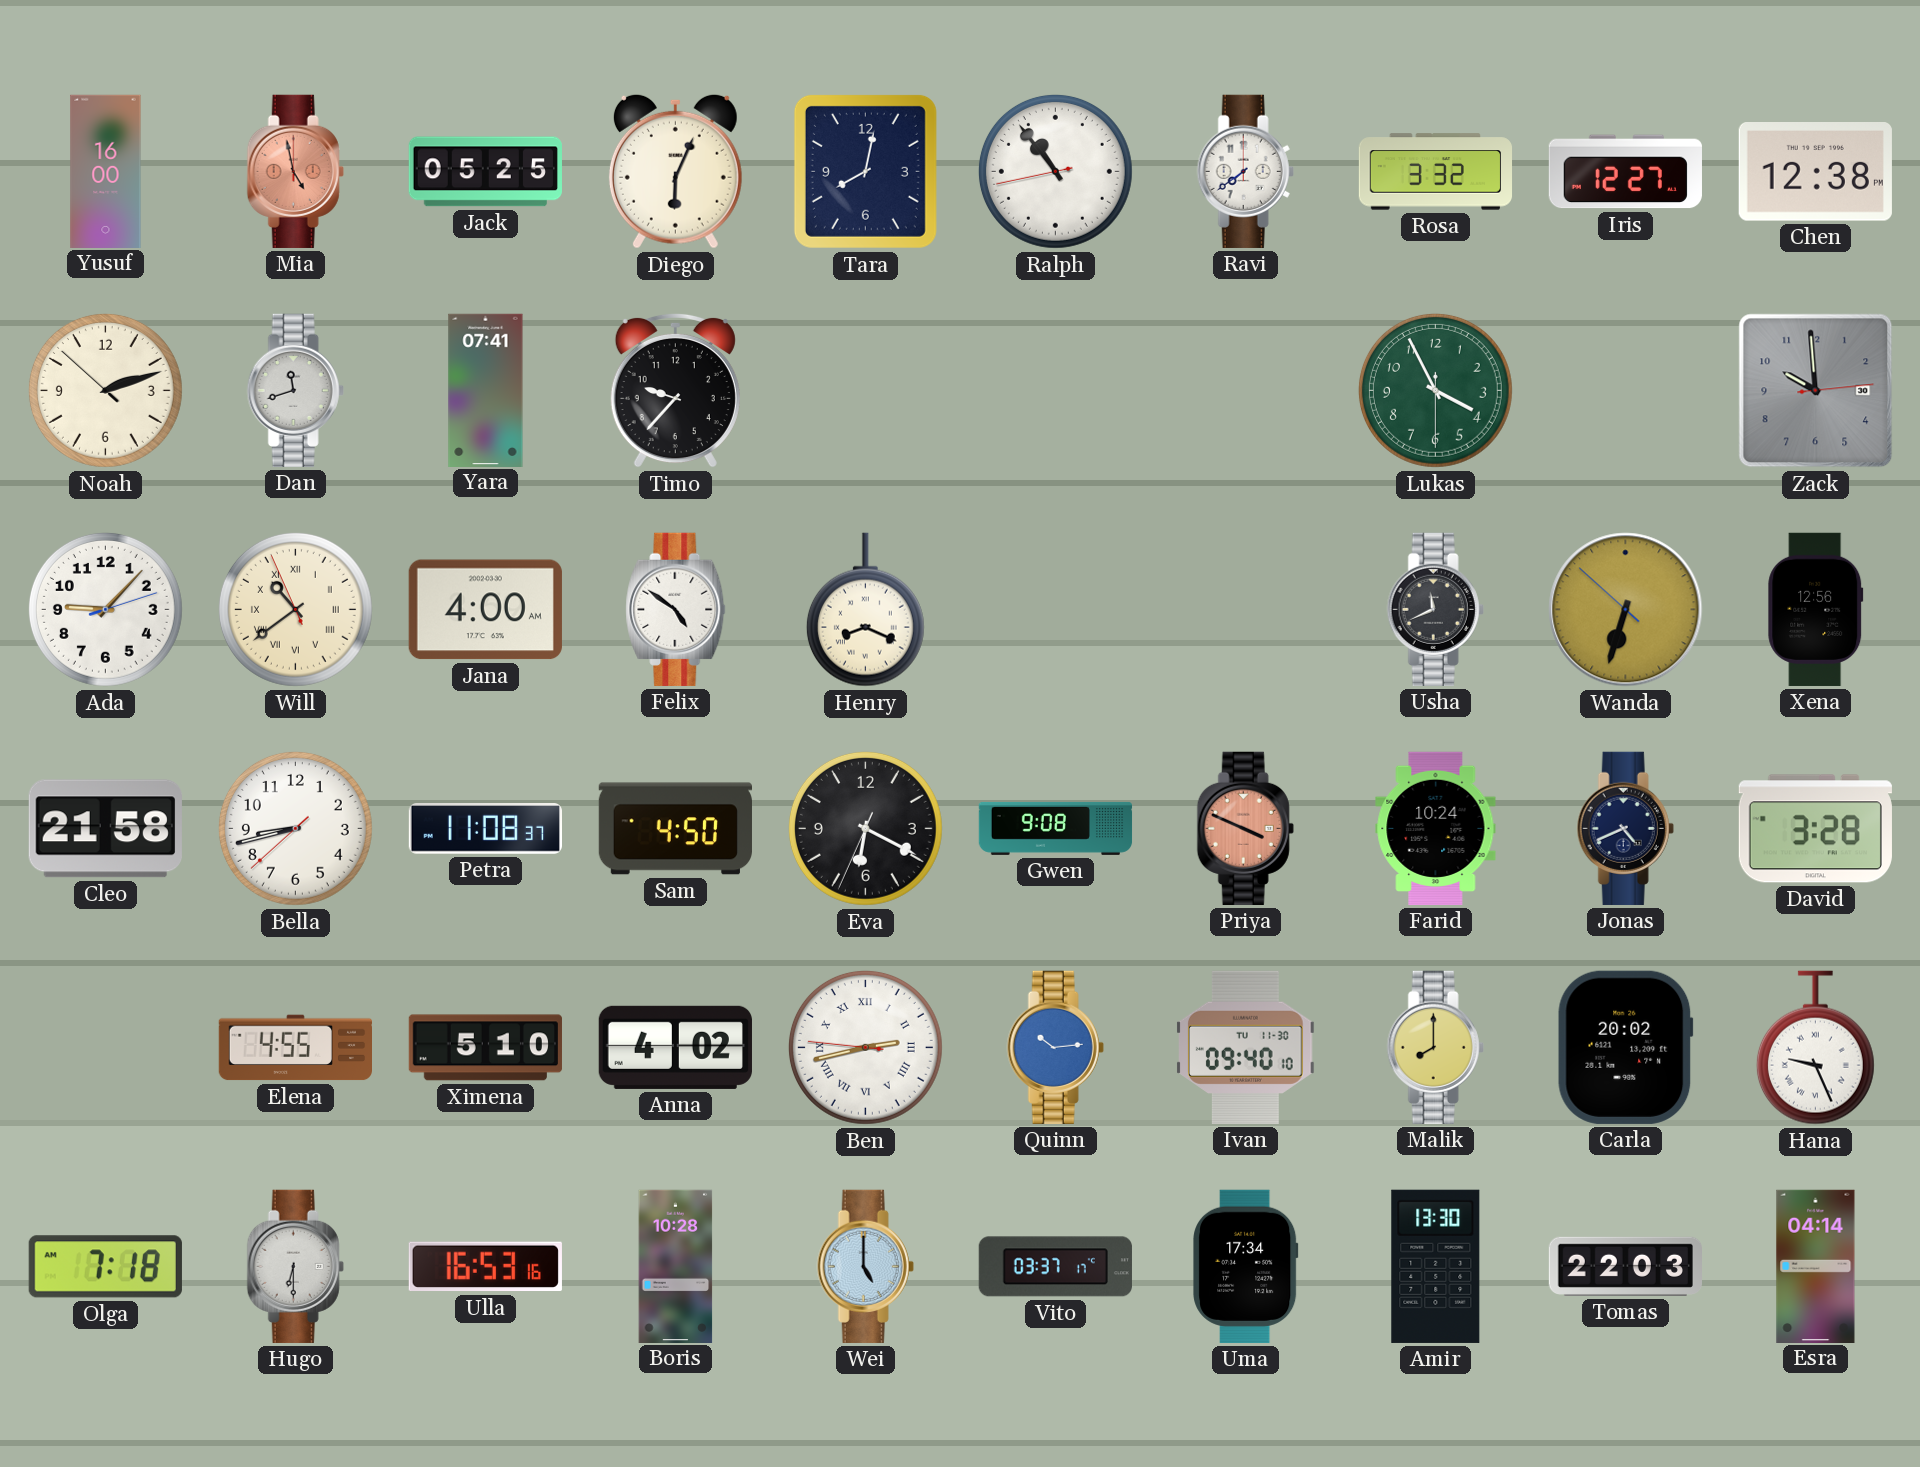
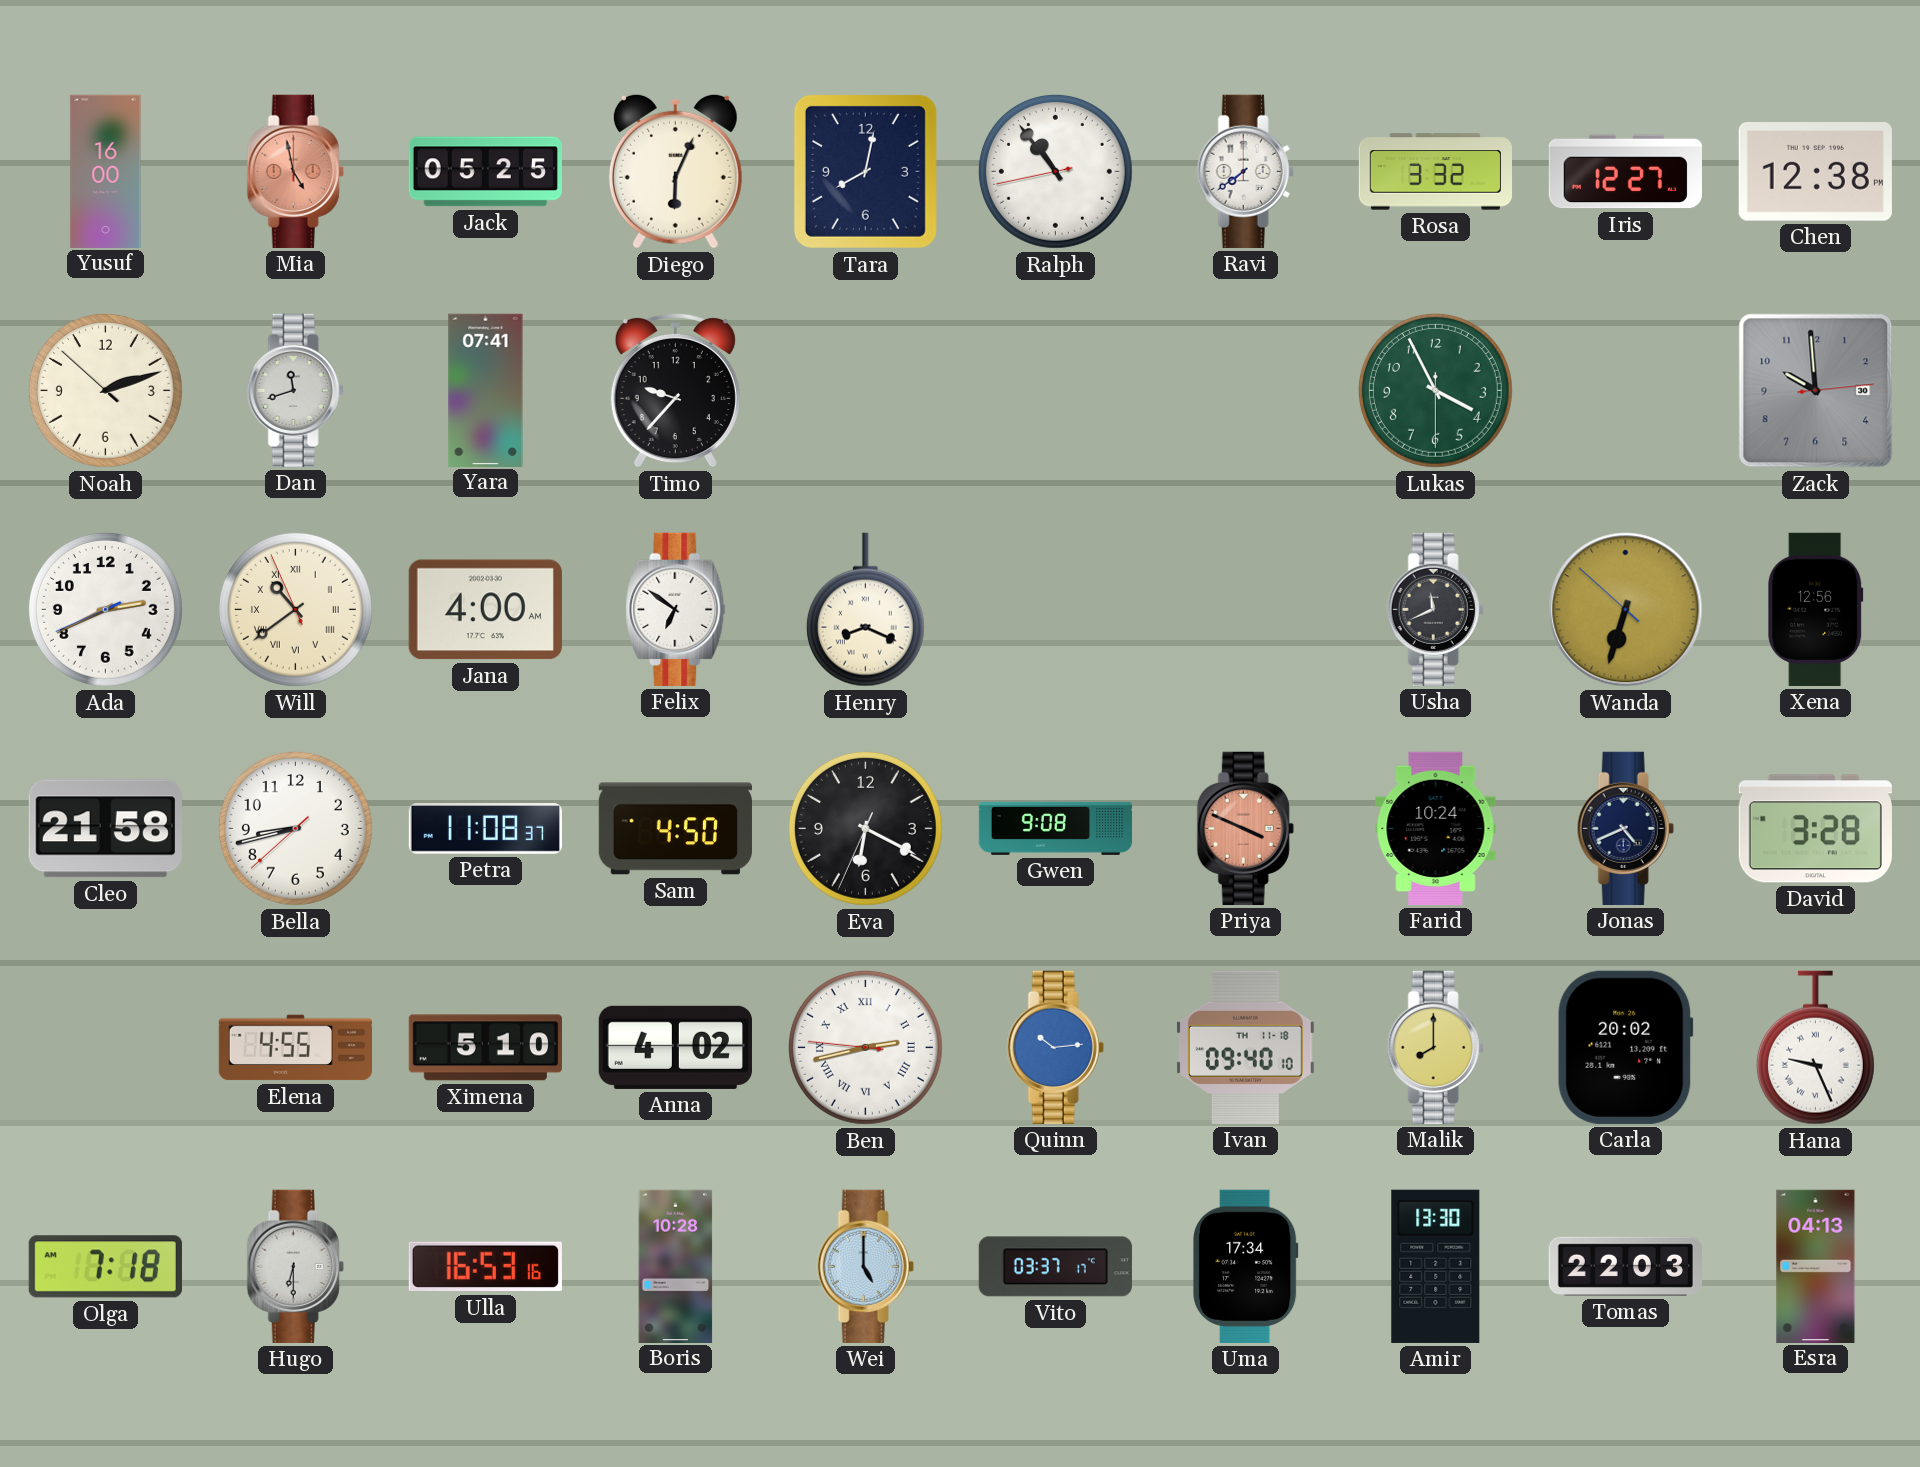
Ada: 9:07 -> 2:40 (105, 609)
Felix: 4:51 -> 6:51 (676, 609)
Ivan date: TU 11-30 -> TH 11-18 (1246, 1047)
Esra: 04:14 -> 04:13 (1816, 1266)
